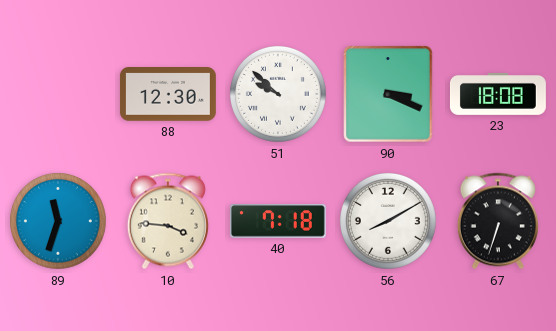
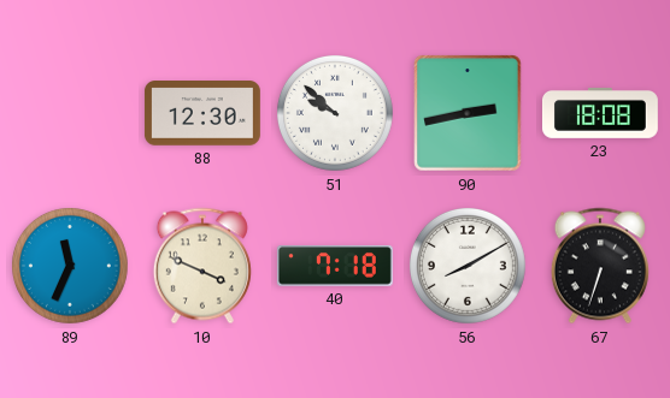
90: 3:19 -> 2:43 (468, 113)
89: 11:33 -> 11:34 (70, 266)
10: 3:46 -> 3:49 (202, 266)
